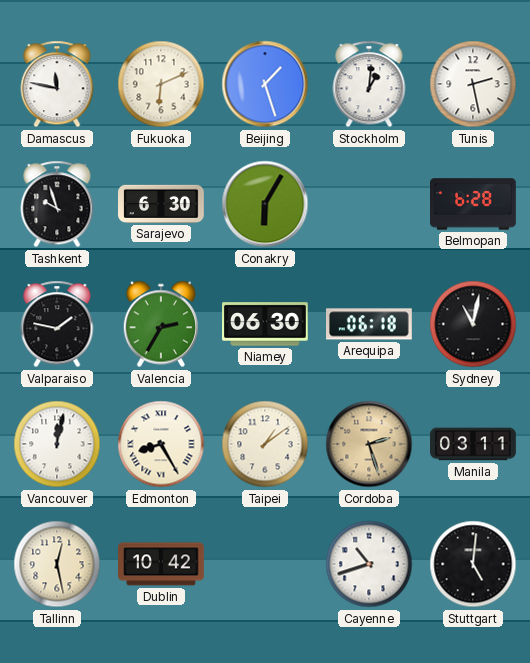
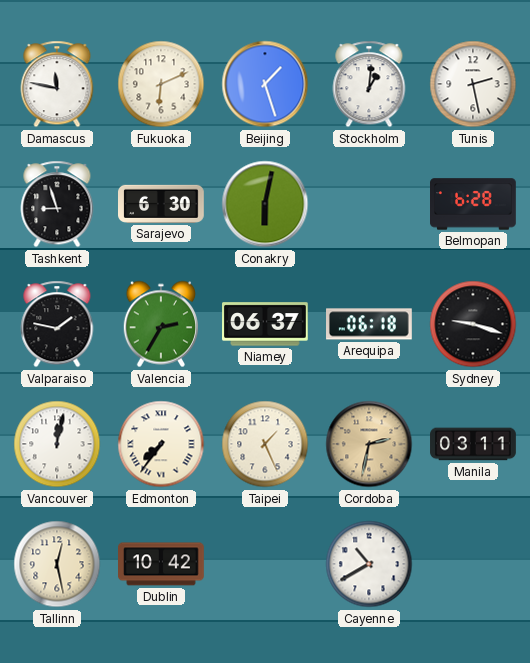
Tashkent: 9:57 -> 8:57 (57, 204)
Conakry: 6:05 -> 6:02 (265, 204)
Niamey: 06:30 -> 06:37 (266, 324)
Sydney: 11:02 -> 9:18 (473, 324)
Edmonton: 8:25 -> 7:36 (161, 444)
Taipei: 1:09 -> 1:26 (265, 444)
Cordoba: 2:27 -> 2:32 (369, 444)
Cayenne: 10:42 -> 10:40 (369, 564)
Stuttgart: 5:01 -> none (473, 564)
